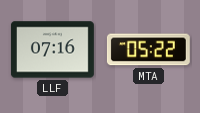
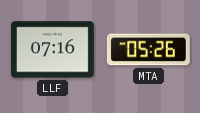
MTA: 05:22 -> 05:26 (148, 50)
